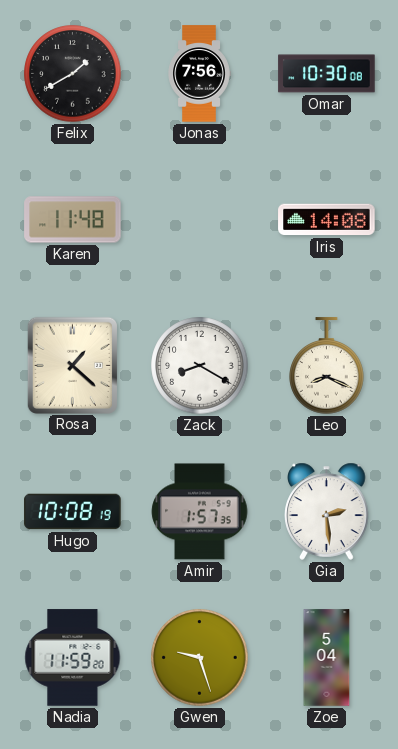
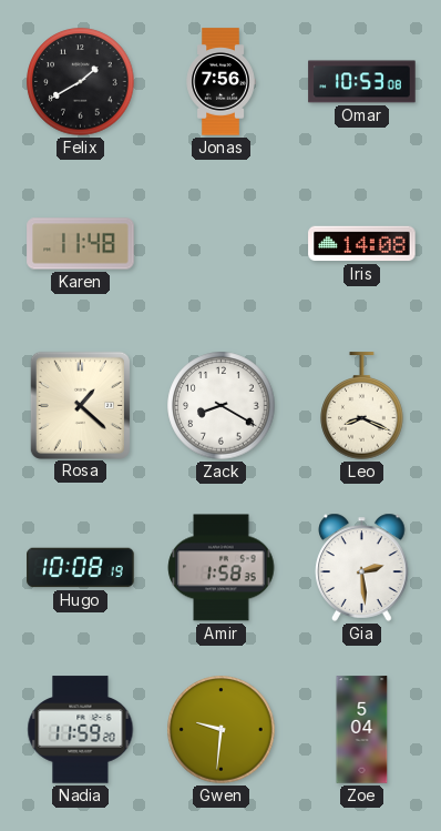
Omar: 10:30 -> 10:53 (362, 82)
Amir: 1:57 -> 1:58 (222, 568)
Gwen: 9:27 -> 9:31 (222, 730)
